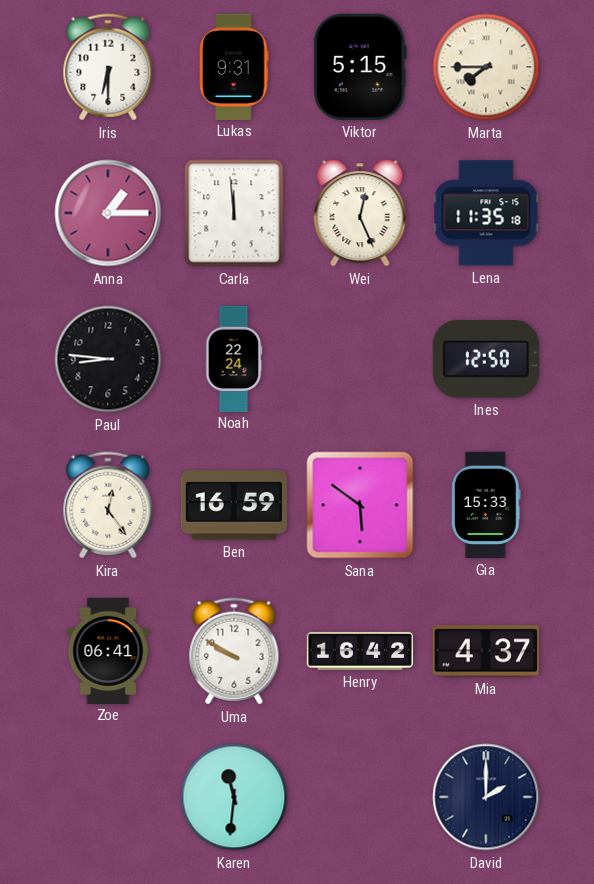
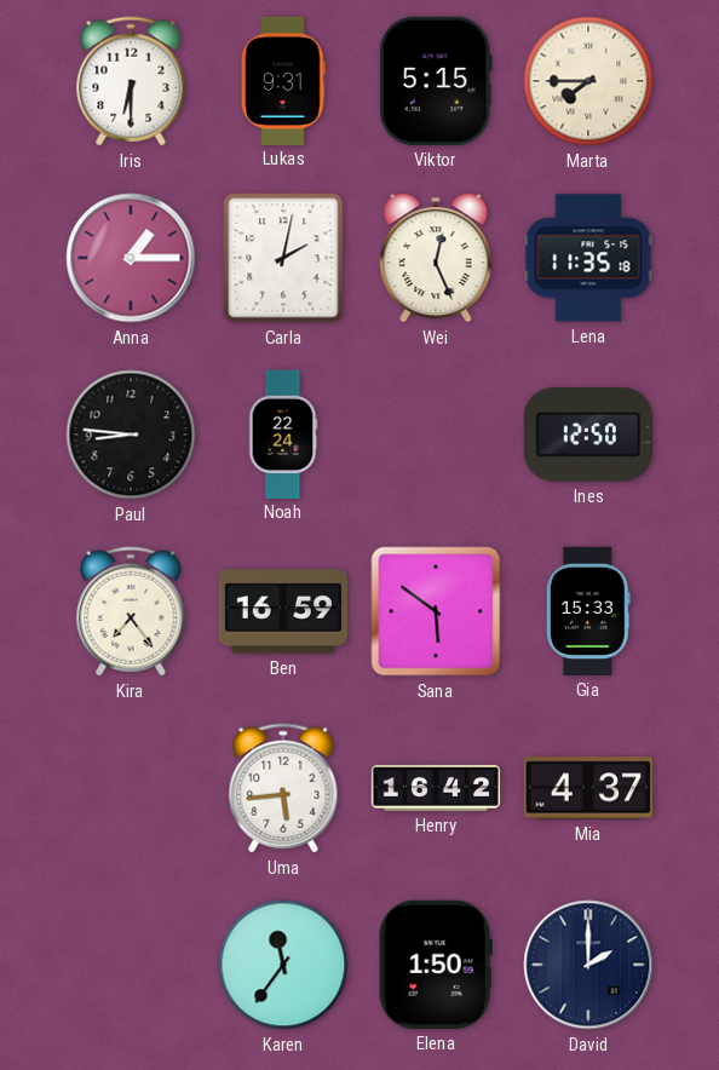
Carla: 11:59 -> 2:02 (283, 258)
Kira: 12:24 -> 7:24 (131, 611)
Zoe: 06:41 -> none (108, 650)
Uma: 9:50 -> 5:44 (283, 788)
Karen: 11:31 -> 11:36 (283, 965)
Elena: none -> 1:50 (436, 965)
